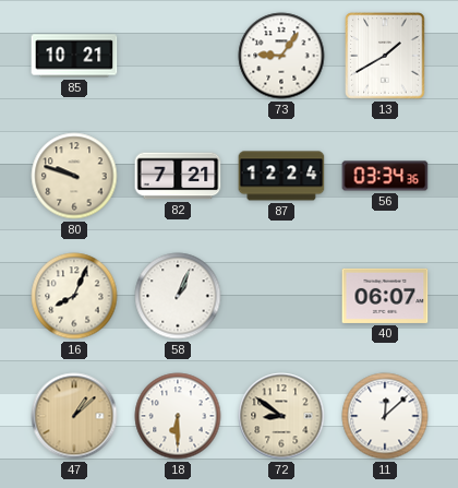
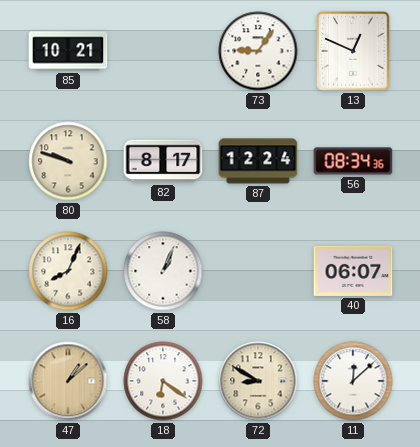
13: 1:40 -> 12:49 (353, 51)
82: 7:21 -> 8:17 (163, 161)
56: 03:34 -> 08:34 (353, 161)
18: 6:30 -> 6:21 (163, 381)
72: 8:51 -> 8:50 (258, 381)
